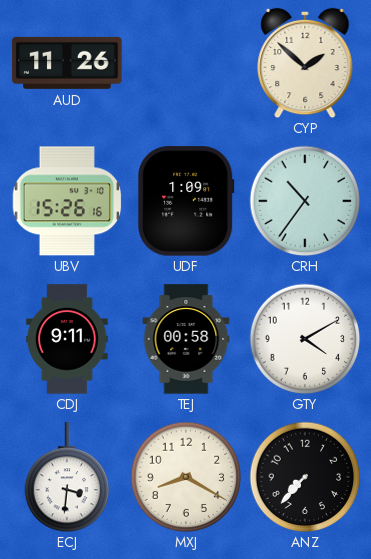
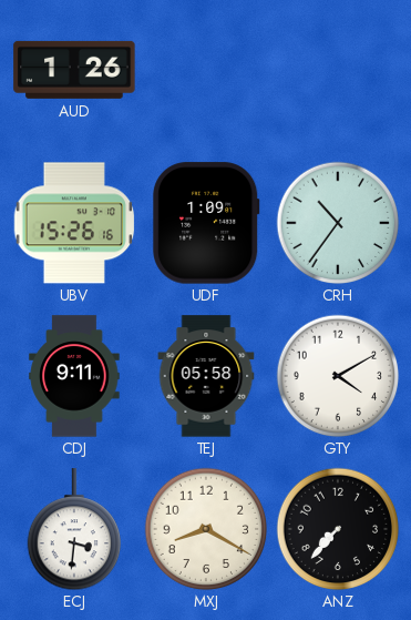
AUD: 11:26 -> 1:26 (74, 70)
CYP: 1:52 -> none (305, 63)
TEJ: 00:58 -> 05:58 (206, 376)
